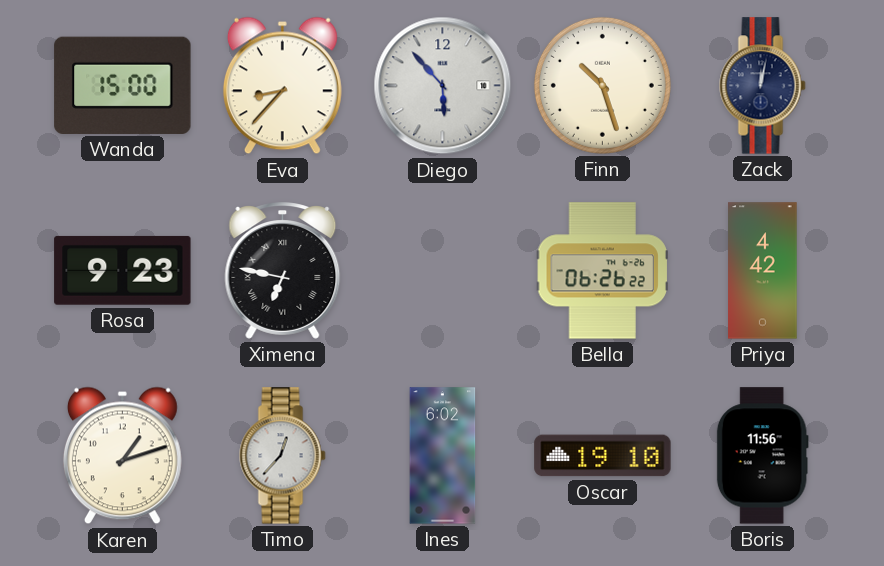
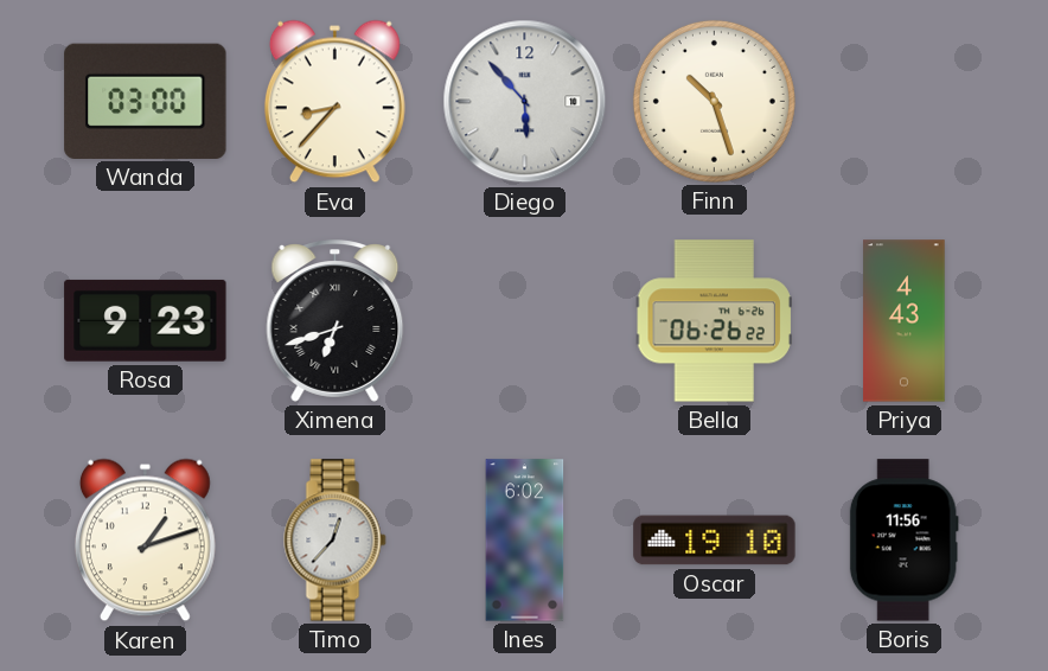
Wanda: 15:00 -> 03:00 (146, 101)
Zack: 12:02 -> none (763, 86)
Ximena: 6:47 -> 6:42 (336, 321)
Priya: 4:42 -> 4:43 (905, 321)
